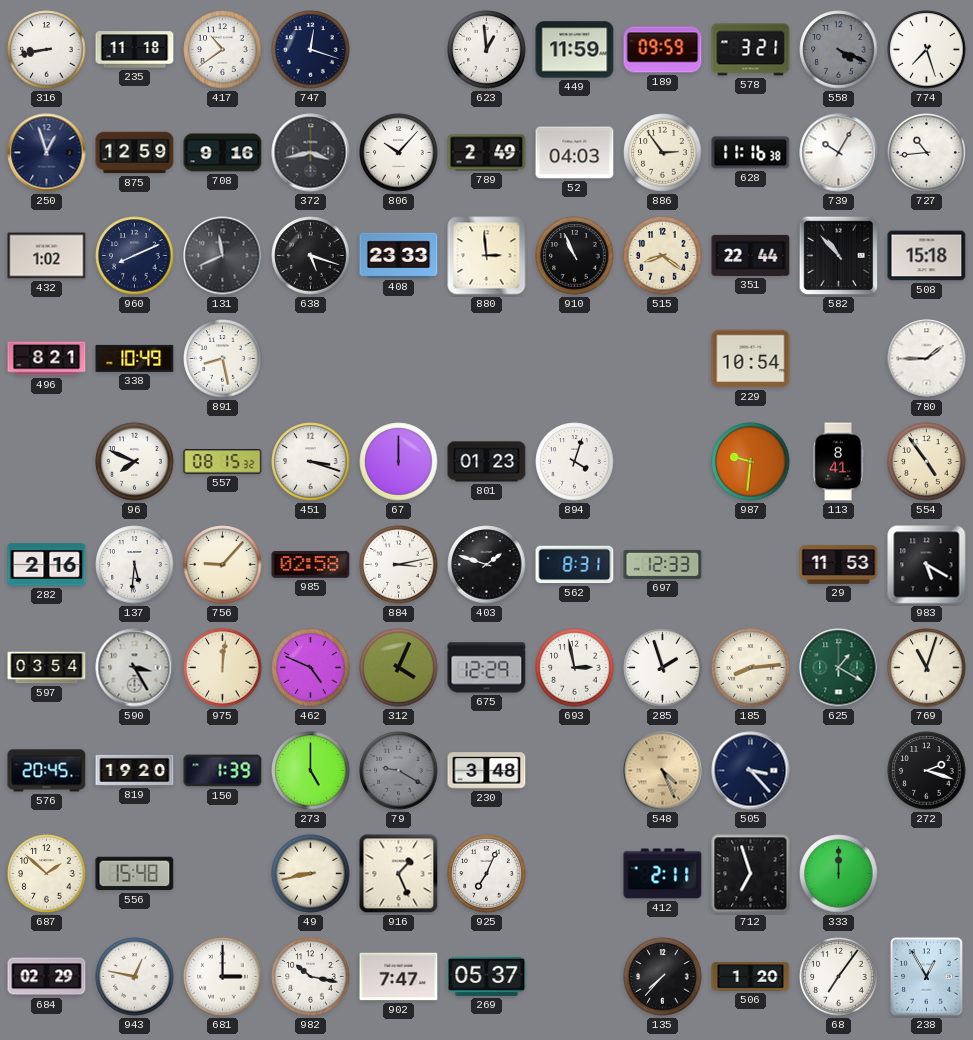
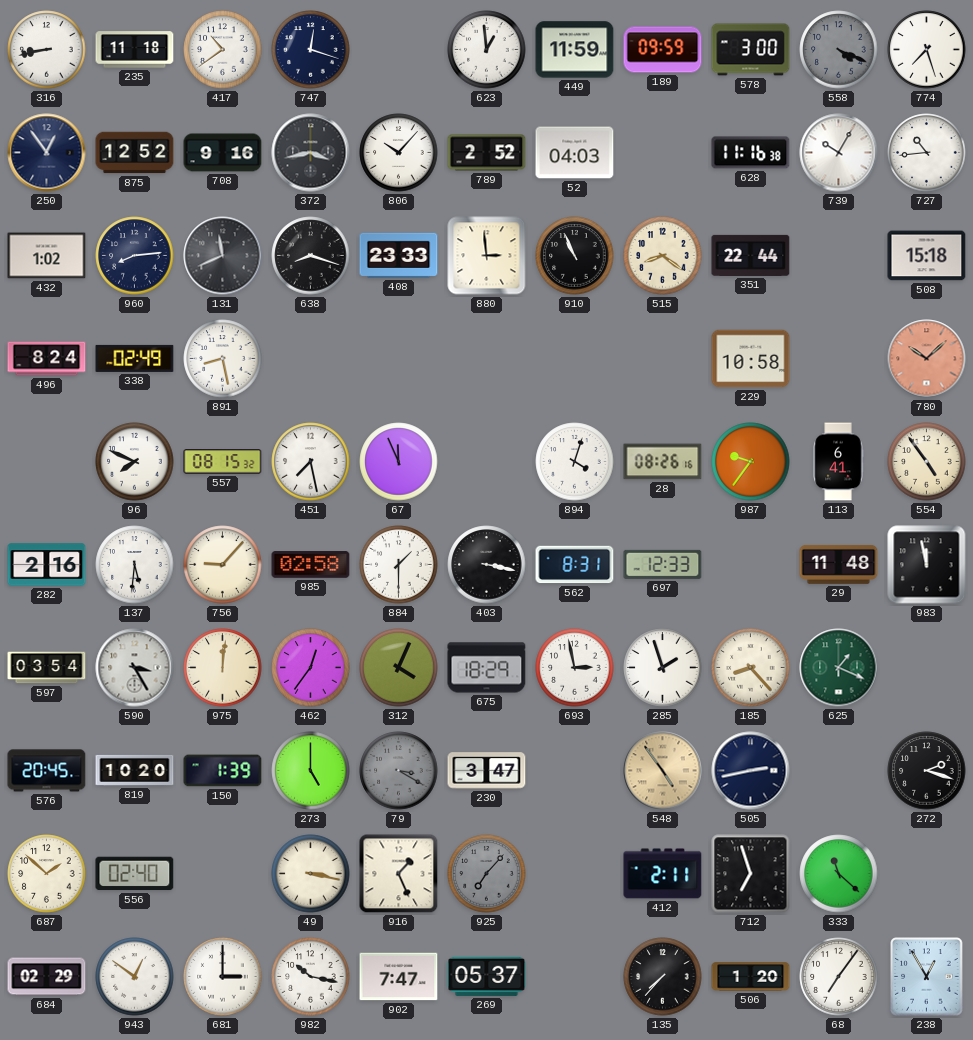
578: 3:21 -> 3:00 (751, 50)
250: 12:57 -> 12:54 (47, 153)
875: 12:59 -> 12:52 (135, 153)
789: 2:49 -> 2:52 (487, 153)
886: 2:54 -> none (663, 153)
960: 8:11 -> 8:14 (135, 256)
638: 5:18 -> 8:18 (311, 256)
582: 10:53 -> none (839, 256)
496: 8:21 -> 8:24 (47, 359)
338: 10:49 -> 02:49 (135, 358)
229: 10:54 -> 10:58 (751, 359)
780: 1:45 -> 10:08 (927, 359)
780 dial: white -> salmon (927, 359)
451: 3:18 -> 7:28 (311, 462)
67: 12:00 -> 11:56 (399, 462)
801: 01:23 -> none (487, 462)
28: none -> 08:26 (663, 462)
987: 9:31 -> 9:36 (751, 462)
113: 8:41 -> 6:41 (838, 462)
884: 3:13 -> 1:30 (399, 565)
403: 1:48 -> 3:17 (487, 565)
29: 11:53 -> 11:48 (839, 564)
983: 5:20 -> 11:58 (927, 565)
462: 4:49 -> 12:36 (311, 668)
675: 12:29 -> 18:29 (487, 668)
185: 8:14 -> 8:23 (751, 668)
625: 1:20 -> 1:19 (839, 668)
769: 11:03 -> none (927, 668)
819: 19:20 -> 10:20 (135, 770)
79: 9:20 -> 3:20 (399, 771)
230: 3:48 -> 3:47 (487, 771)
548: 4:26 -> 4:54 (663, 771)
505: 3:23 -> 2:43 (751, 771)
556: 15:48 -> 02:40 (135, 874)
49: 8:43 -> 3:17 (311, 874)
925: 7:04 -> 7:07 (487, 874)
925 dial: white -> grey (487, 874)
333: 12:00 -> 11:22 (839, 874)
943: 12:47 -> 12:51 (135, 977)
